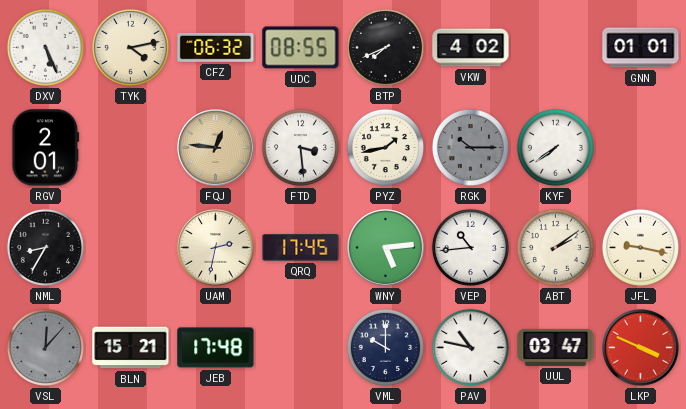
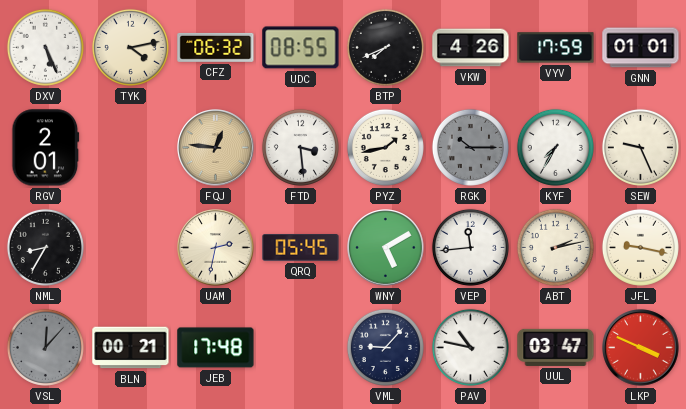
VKW: 4:02 -> 4:26 (471, 48)
VYV: none -> 17:59 (556, 48)
KYF: 7:39 -> 7:35 (555, 147)
SEW: none -> 9:26 (640, 147)
QRQ: 17:45 -> 05:45 (301, 248)
WNY: 5:14 -> 5:10 (386, 248)
VEP: 10:44 -> 11:44 (470, 247)
ABT: 2:09 -> 2:13 (555, 247)
BLN: 15:21 -> 00:21 (131, 348)
VML: 10:00 -> 9:07 (385, 347)
